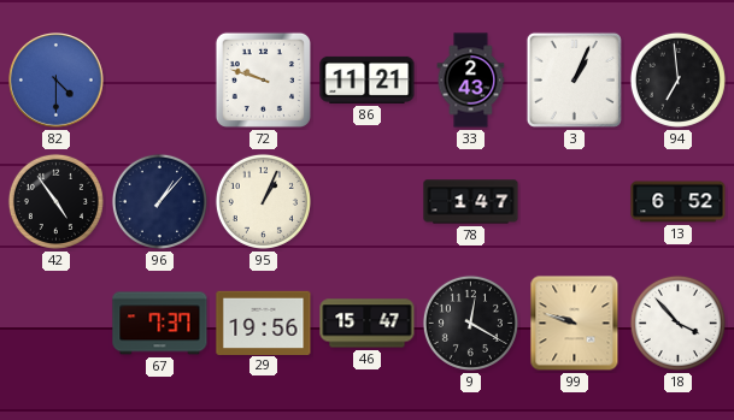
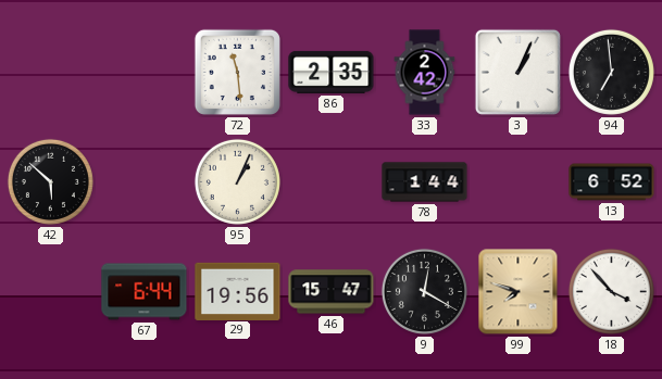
82: 4:30 -> none (57, 81)
72: 9:48 -> 11:29 (237, 72)
86: 11:21 -> 2:35 (332, 72)
33: 2:43 -> 2:42 (425, 73)
42: 4:54 -> 5:52 (50, 181)
96: 1:07 -> none (159, 201)
78: 1:47 -> 1:44 (425, 182)
67: 7:37 -> 6:44 (145, 292)
99: 9:48 -> 7:48 (519, 292)
